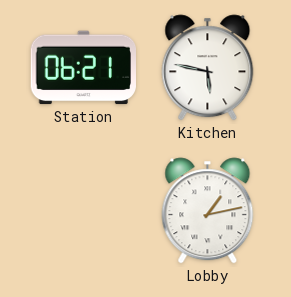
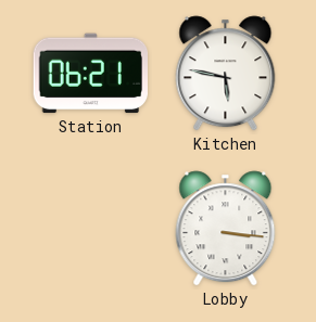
Lobby: 1:13 -> 3:16 (226, 229)
